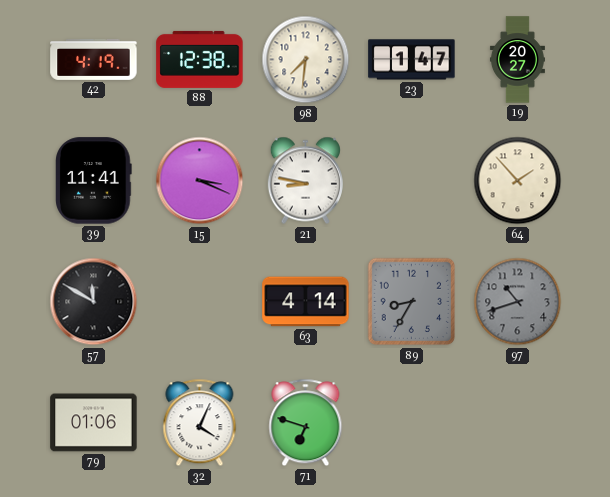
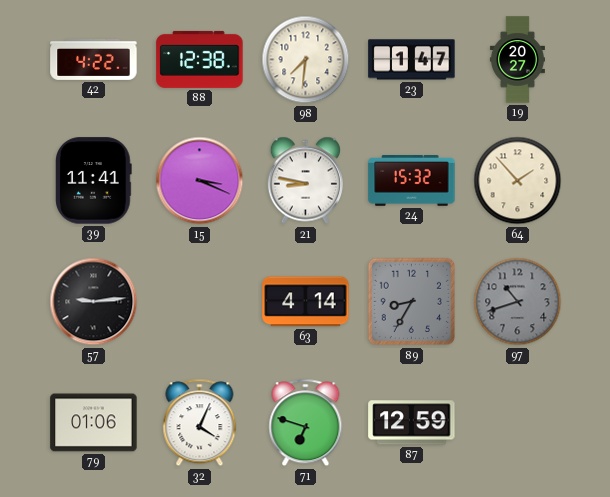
42: 4:19 -> 4:22 (94, 59)
24: none -> 15:32 (412, 181)
57: 11:50 -> 9:14 (94, 302)
87: none -> 12:59 (412, 423)
